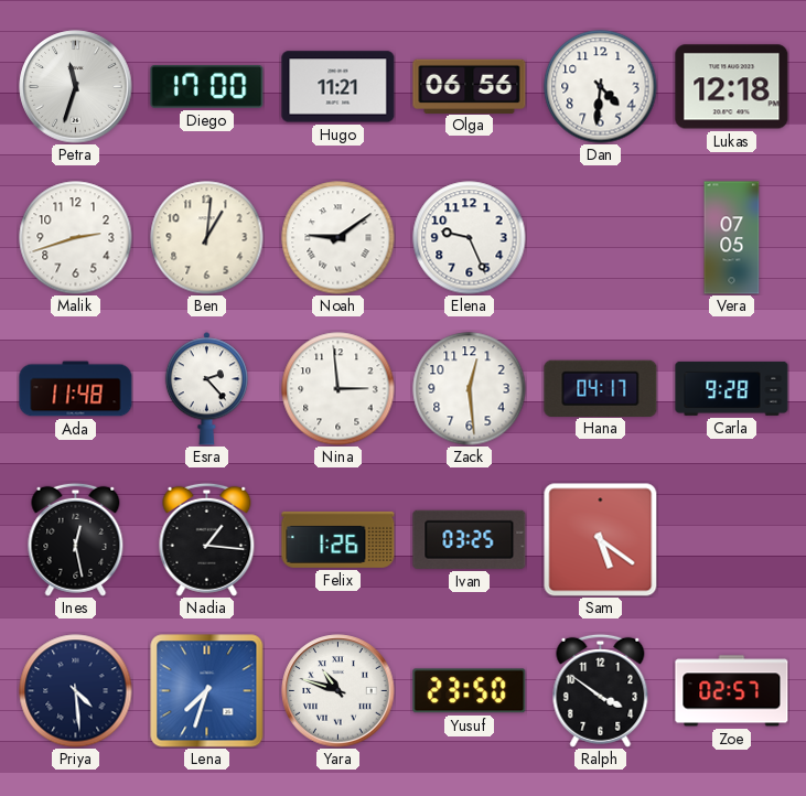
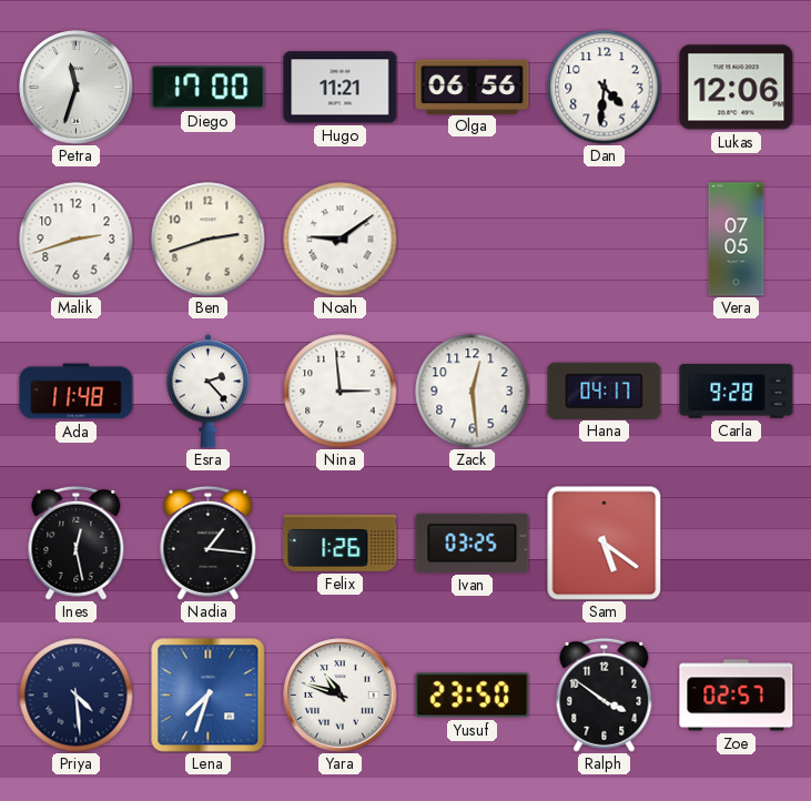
Lukas: 12:18 -> 12:06 (737, 88)
Ben: 1:01 -> 2:42 (209, 240)
Elena: 9:26 -> none (470, 238)
